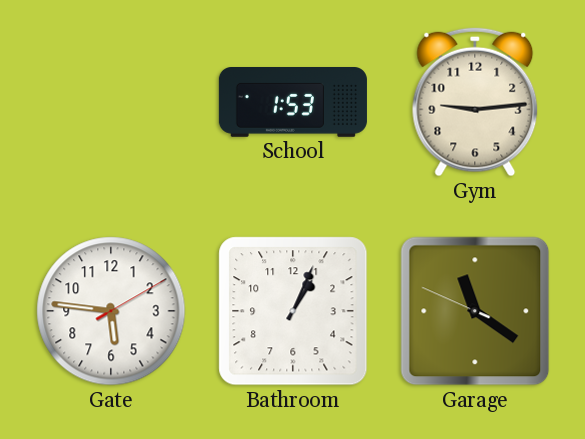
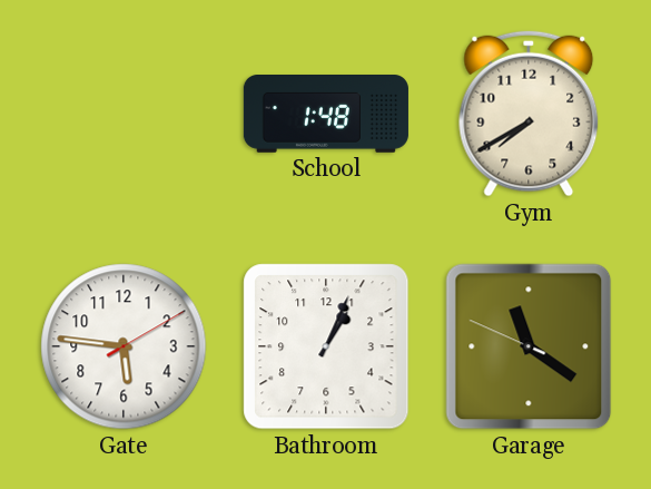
School: 1:53 -> 1:48 (326, 115)
Gym: 9:14 -> 7:40 (529, 114)
